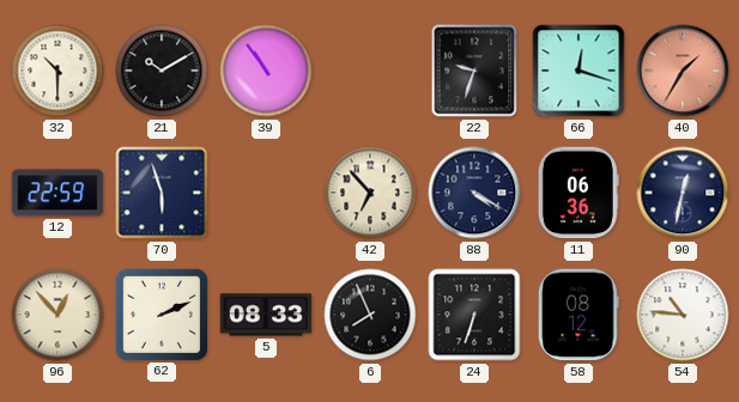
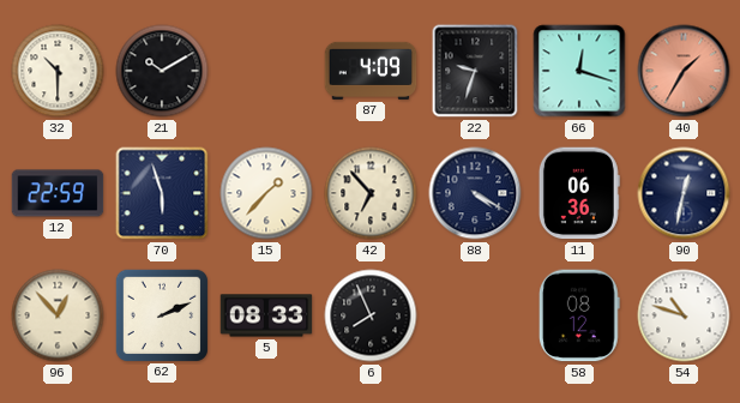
39: 10:54 -> none (266, 71)
87: none -> 4:09 (371, 71)
15: none -> 1:37 (266, 193)
24: 6:33 -> none (474, 315)
54: 10:46 -> 10:48 (684, 315)
